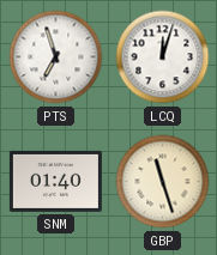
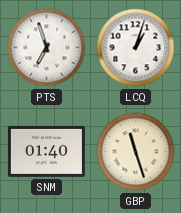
LCQ: 12:03 -> 1:03 (136, 48)
